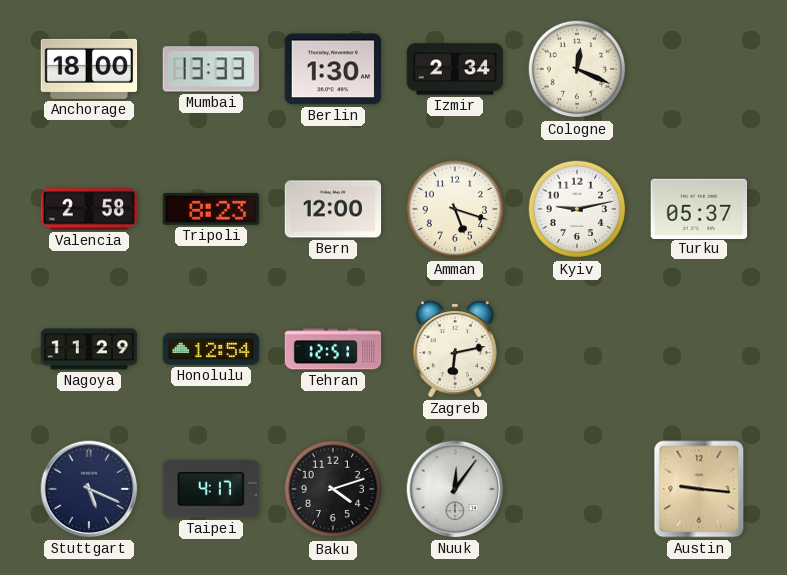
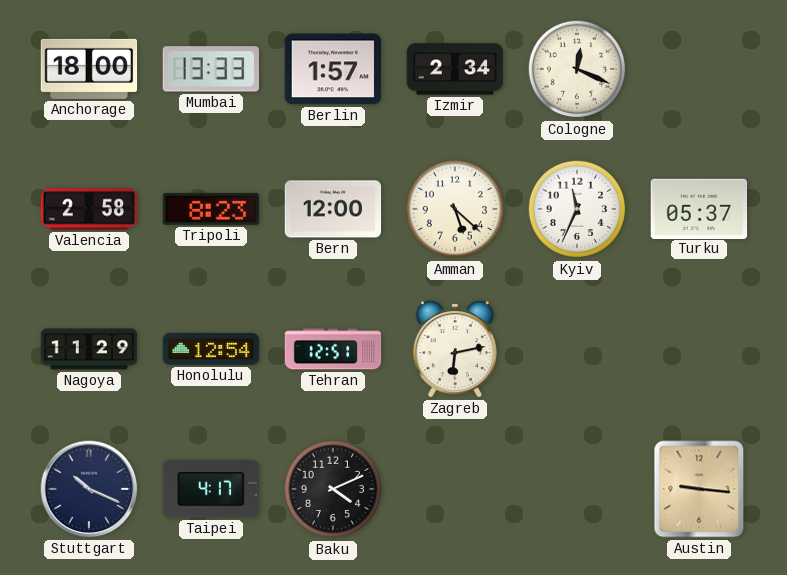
Berlin: 1:30 -> 1:57 (333, 69)
Amman: 5:18 -> 5:22 (455, 209)
Kyiv: 9:13 -> 11:34 (577, 209)
Stuttgart: 5:19 -> 10:19 (89, 489)
Baku: 4:12 -> 4:11 (333, 489)
Nuuk: 12:06 -> none (455, 489)
